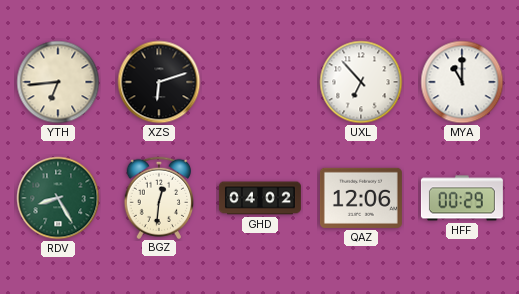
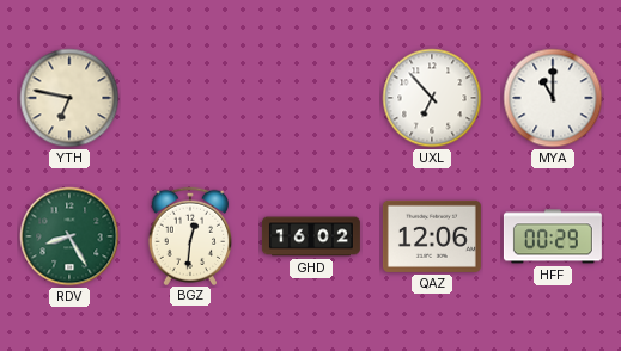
YTH: 6:44 -> 6:47 (69, 98)
XZS: 6:12 -> none (159, 82)
GHD: 04:02 -> 16:02 (311, 236)
